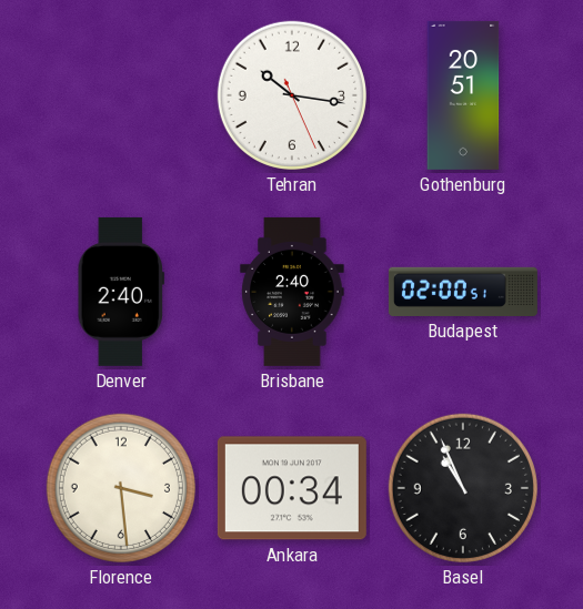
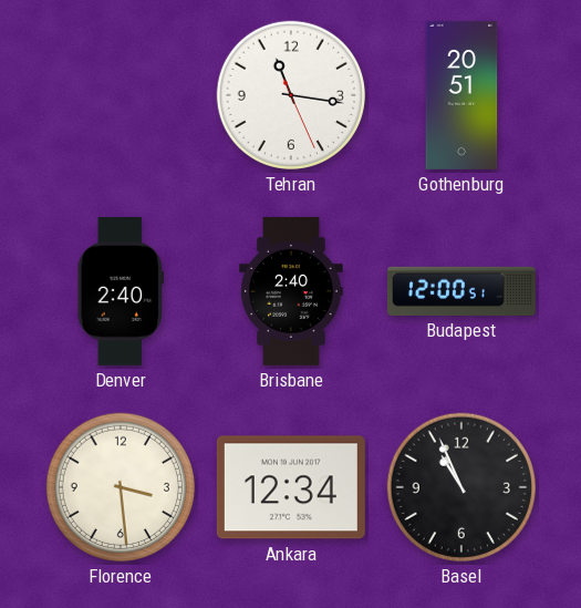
Tehran: 10:16 -> 11:16 (291, 95)
Budapest: 02:00 -> 12:00 (461, 291)
Ankara: 00:34 -> 12:34 (291, 487)
